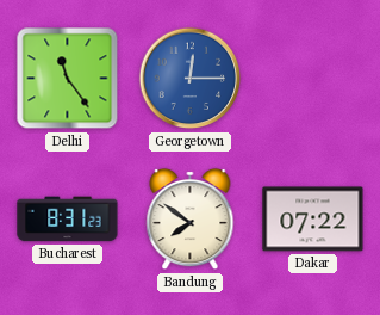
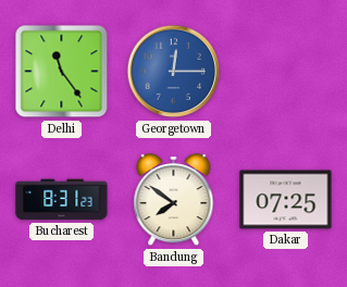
Dakar: 07:22 -> 07:25 (286, 200)
